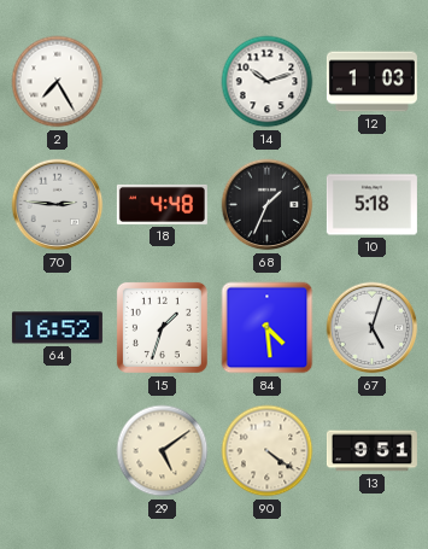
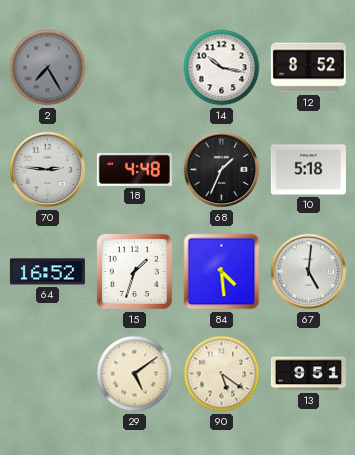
2 dial: white -> grey (48, 68)
14: 10:12 -> 10:17 (222, 68)
12: 1:03 -> 8:52 (308, 68)
67: 5:03 -> 5:01 (309, 272)
90: 4:21 -> 5:21 (222, 374)
